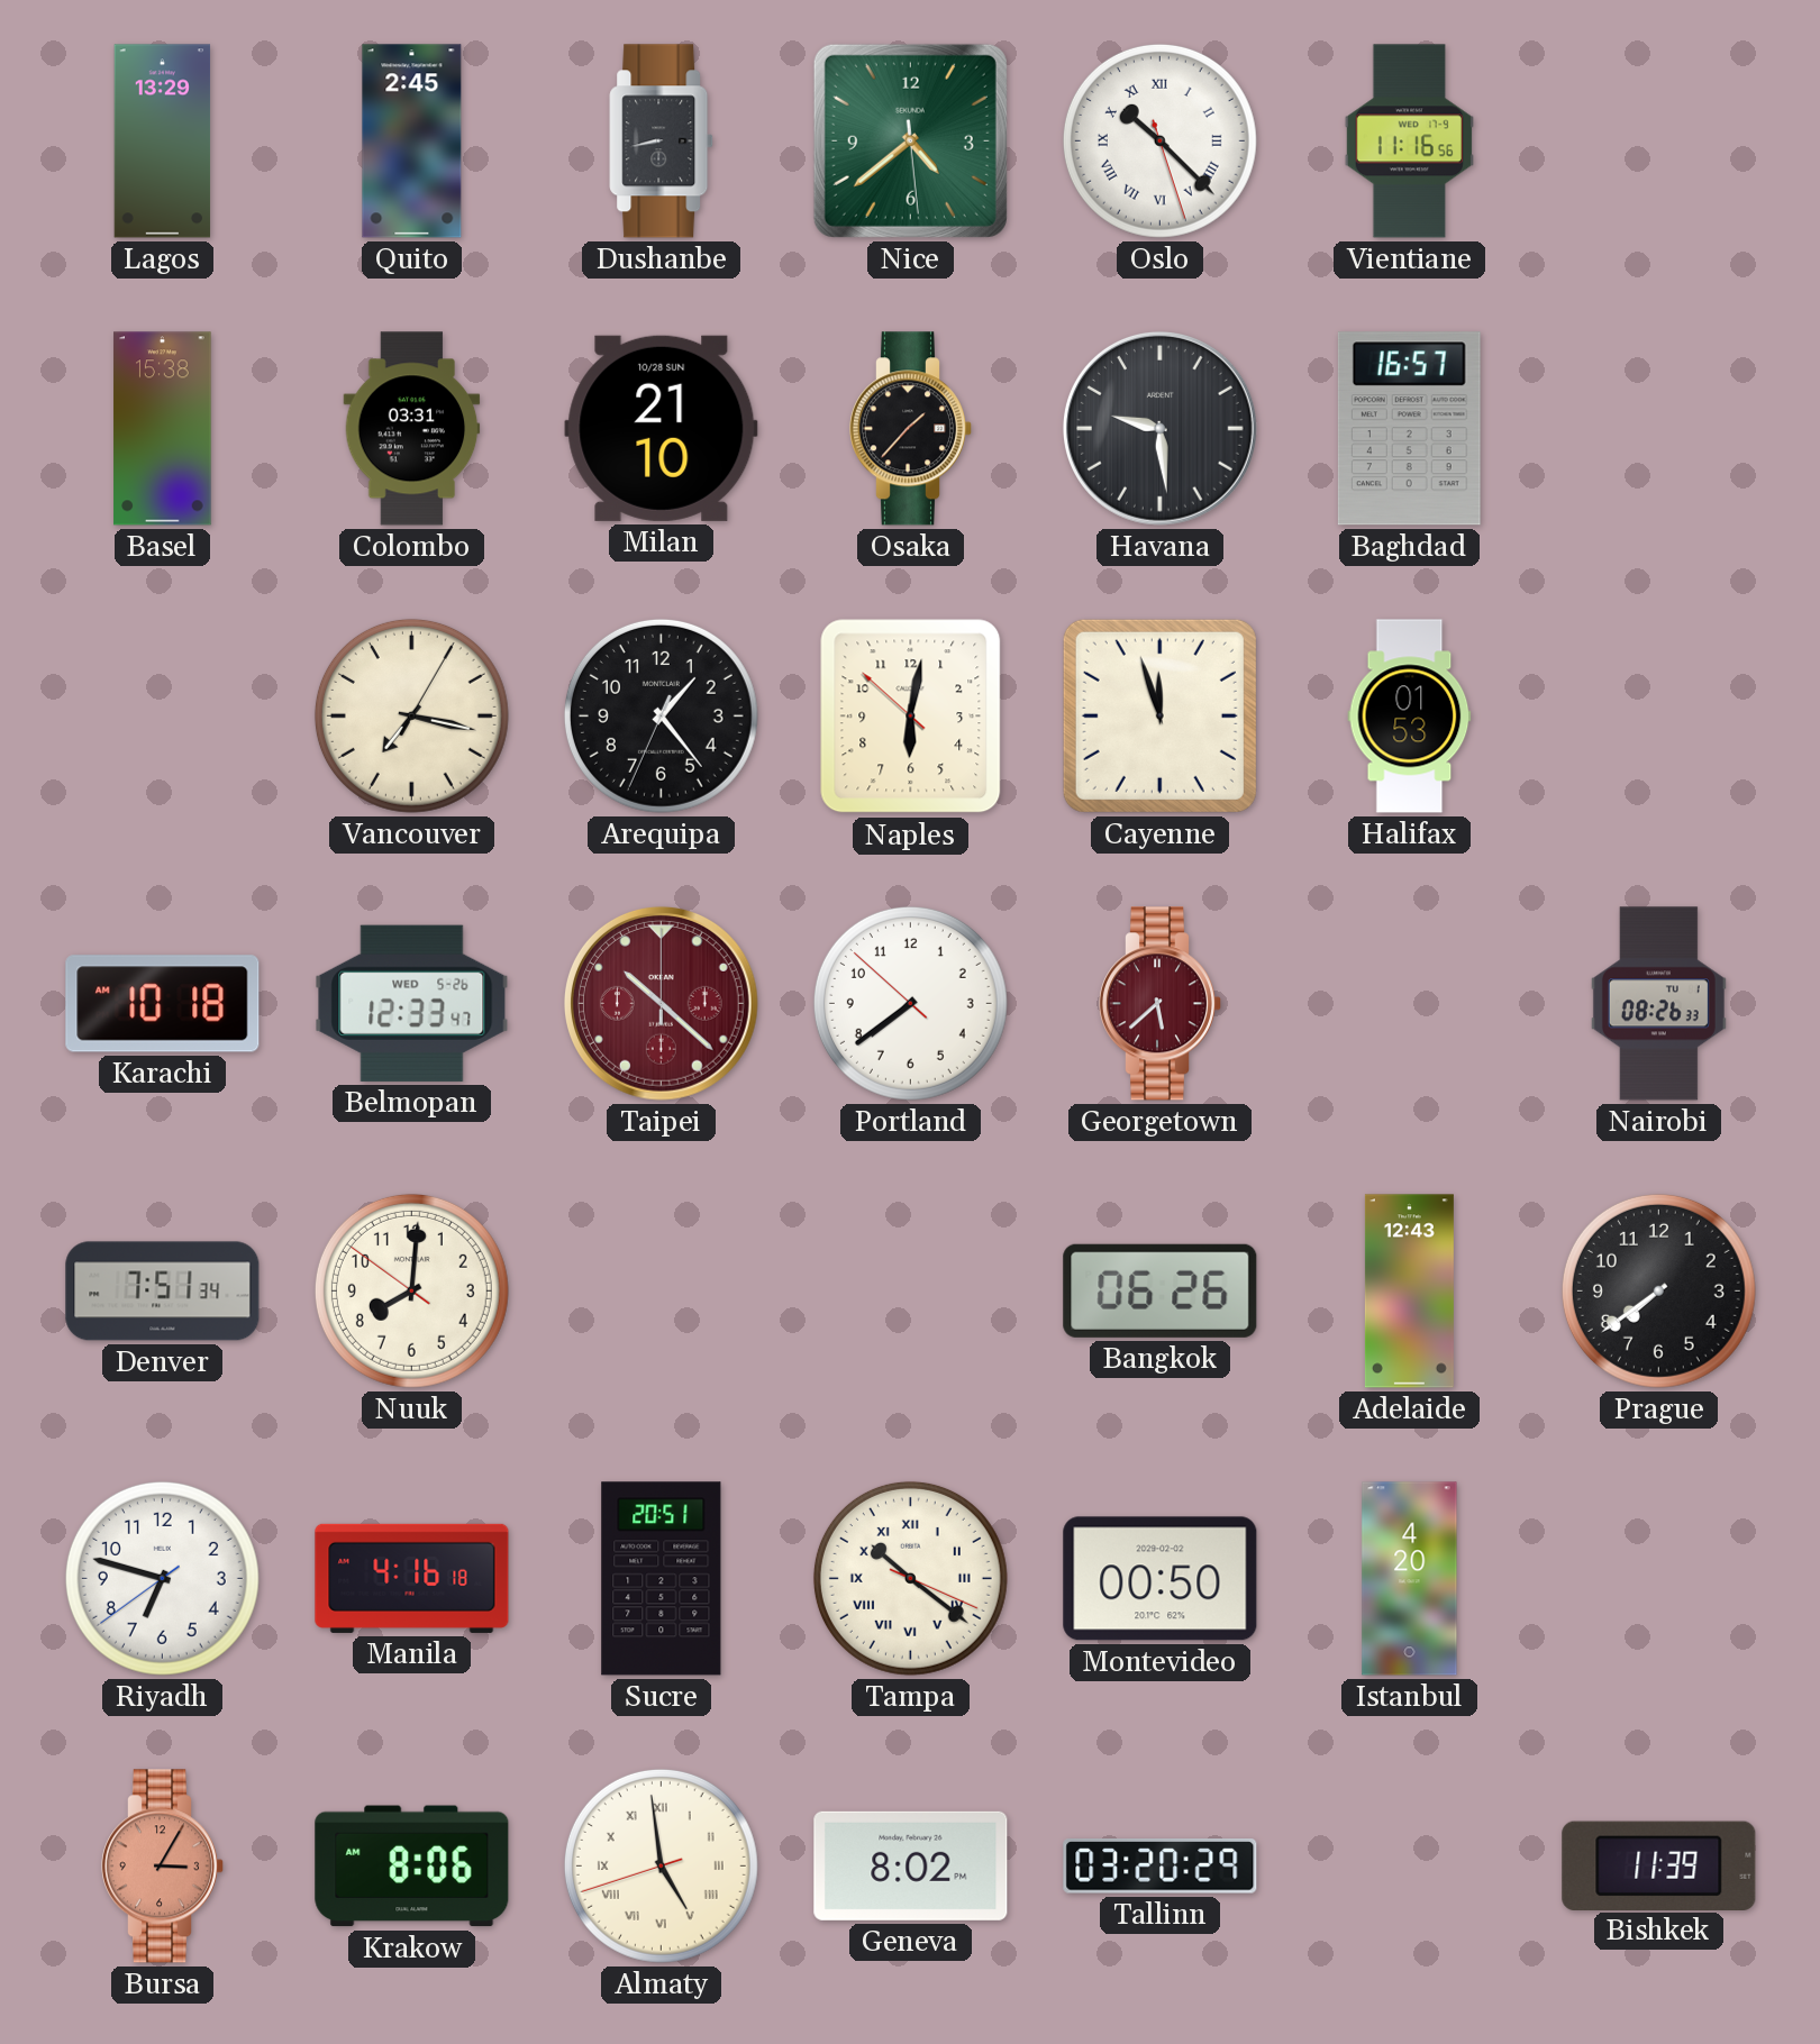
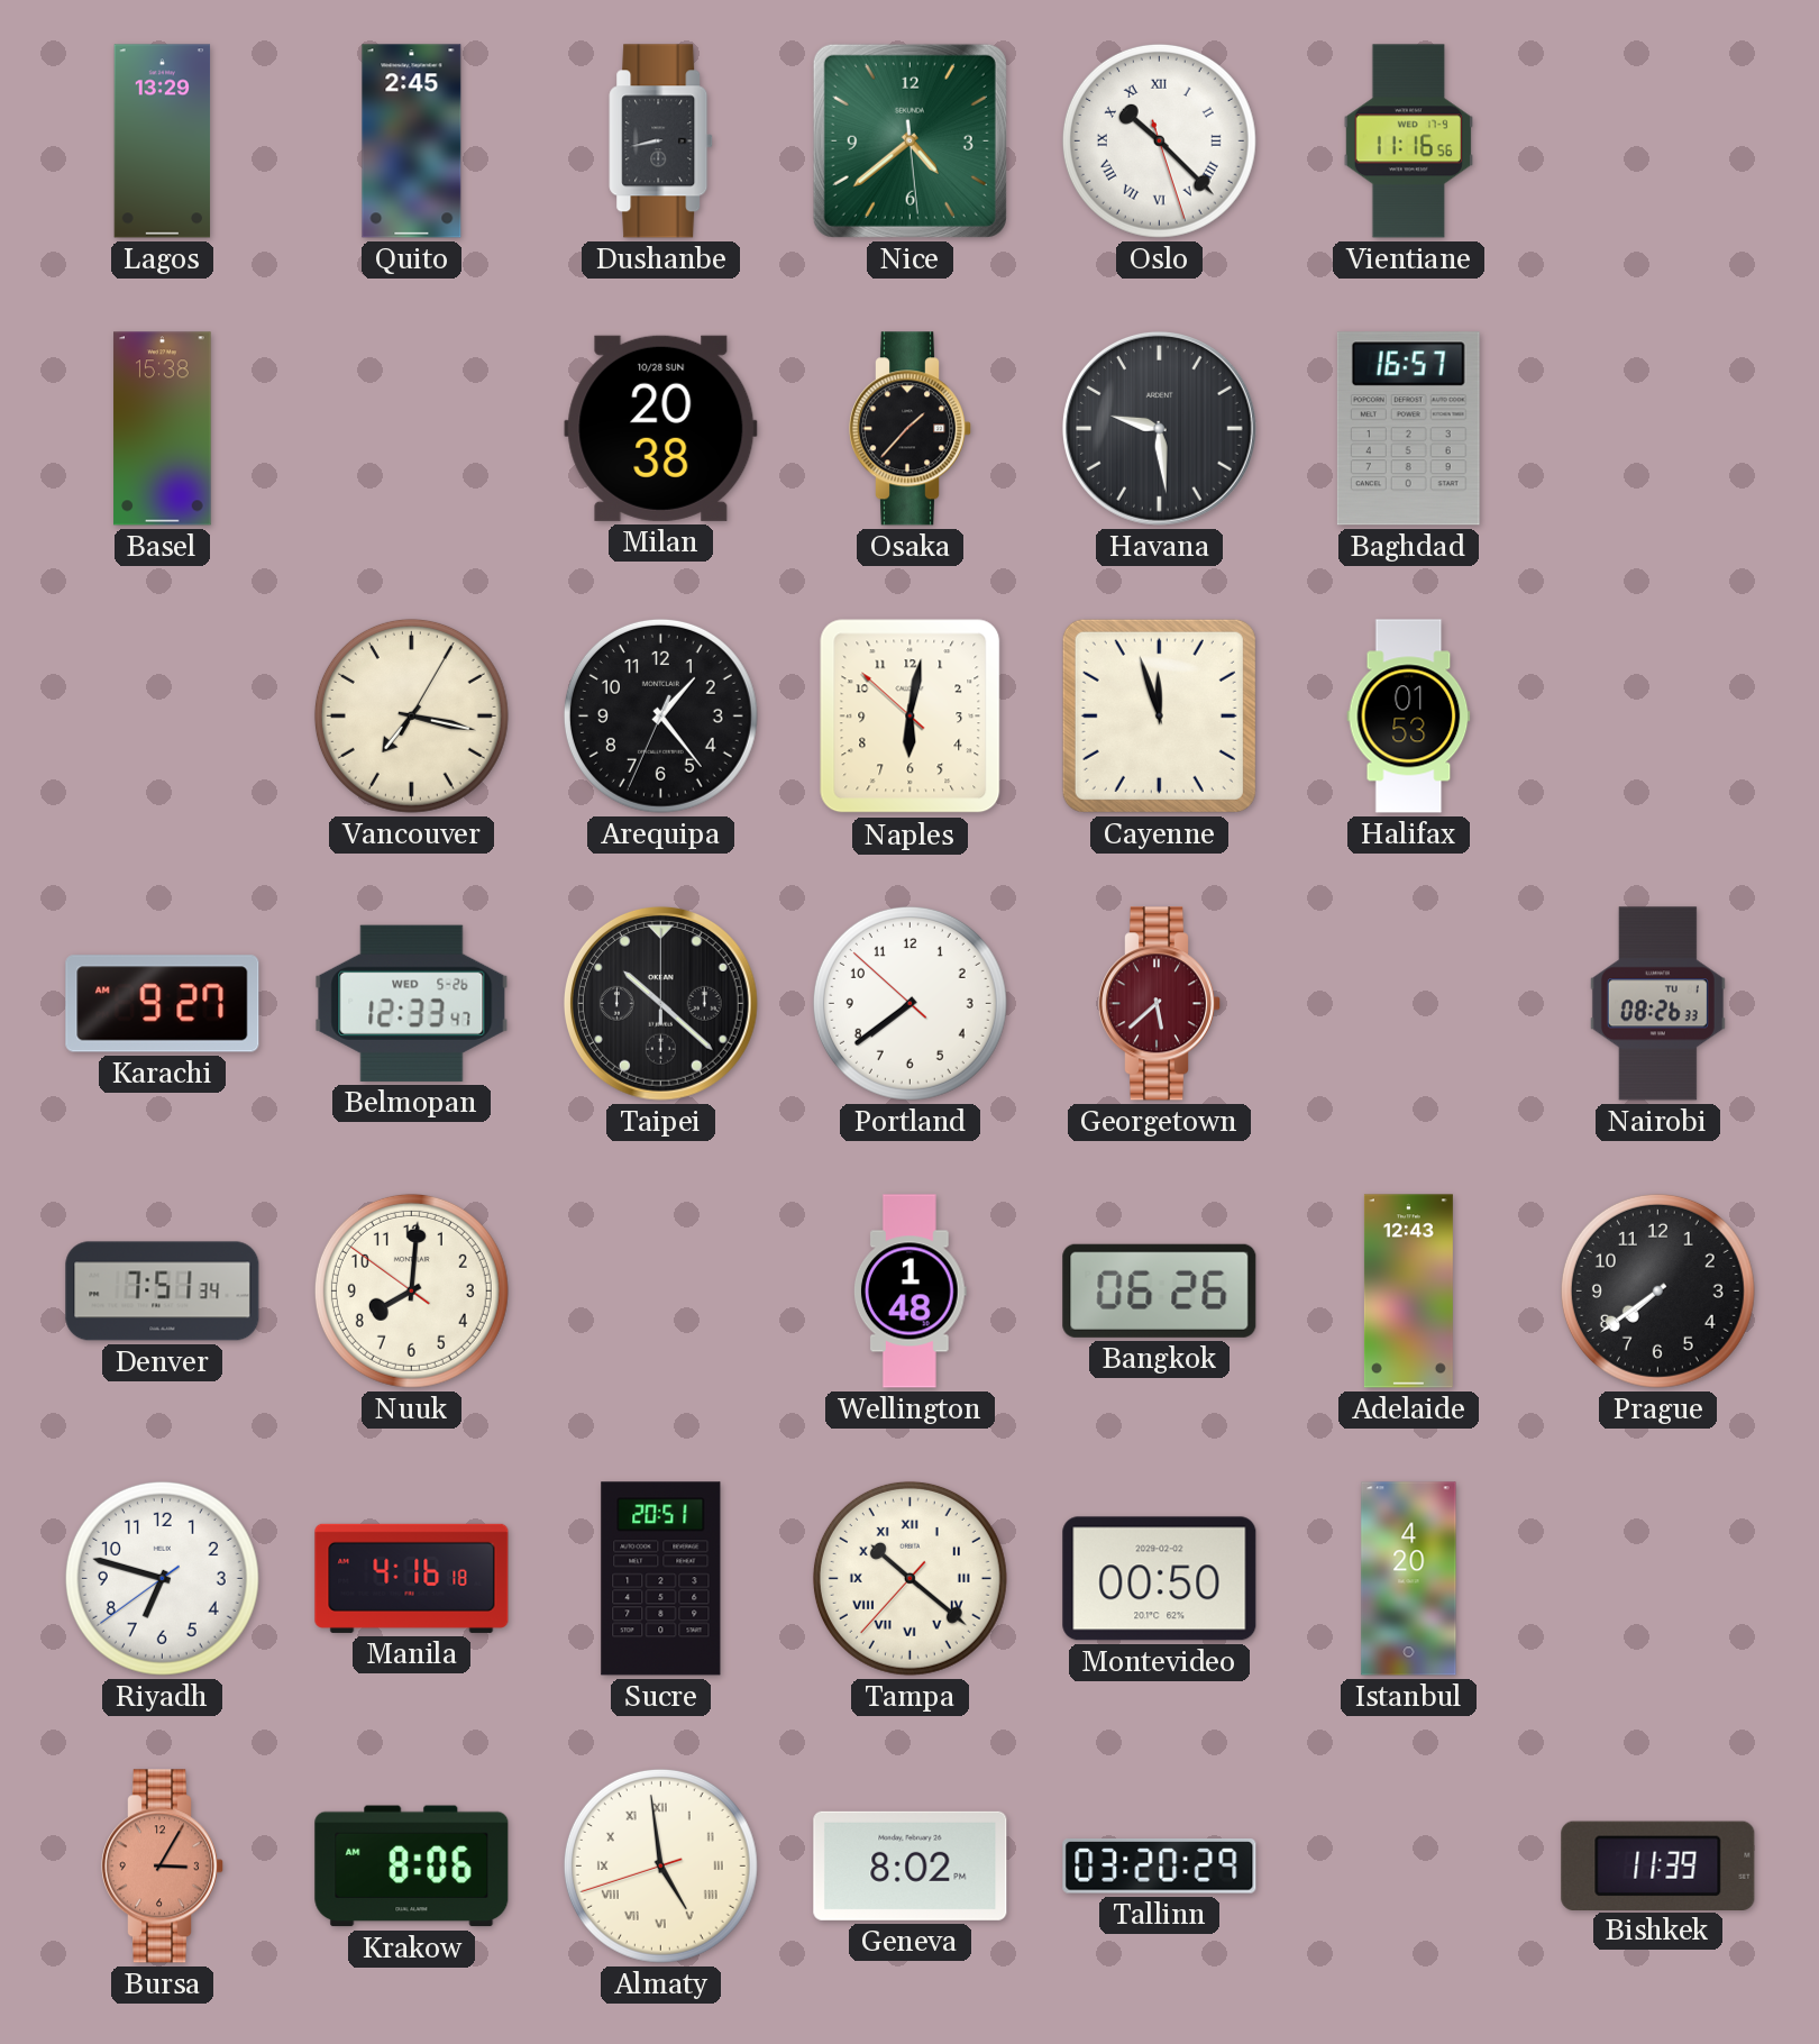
Colombo: 03:31 -> none (412, 429)
Milan: 21:10 -> 20:38 (661, 428)
Karachi: 10:18 -> 9:27 (163, 1004)
Taipei dial: burgundy -> black (660, 1003)
Wellington: none -> 1:48 (909, 1292)
Tampa: 10:21:19 -> 10:21:37 (909, 1578)
